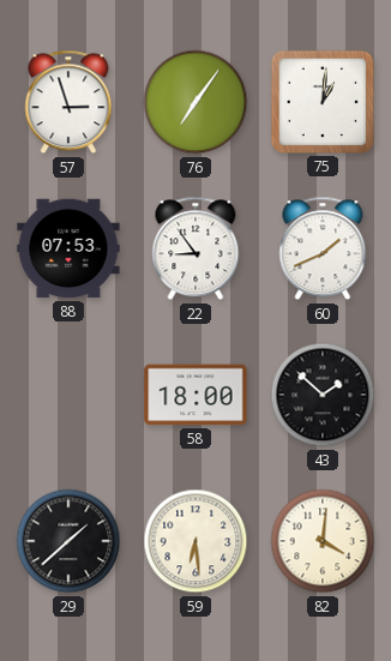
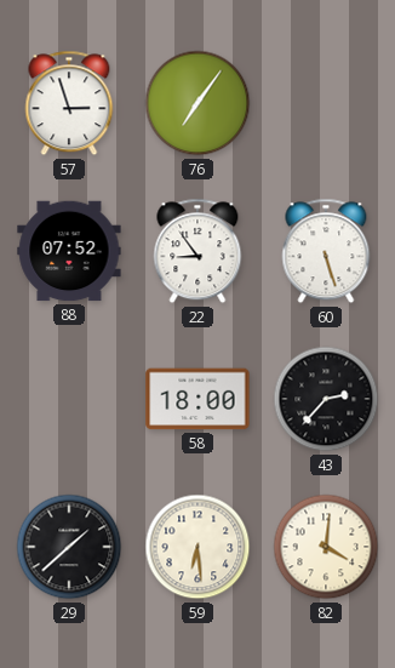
75: 1:01 -> none (323, 102)
88: 07:53 -> 07:52 (69, 251)
60: 1:41 -> 5:27 (326, 251)
43: 1:52 -> 2:37 (326, 399)
